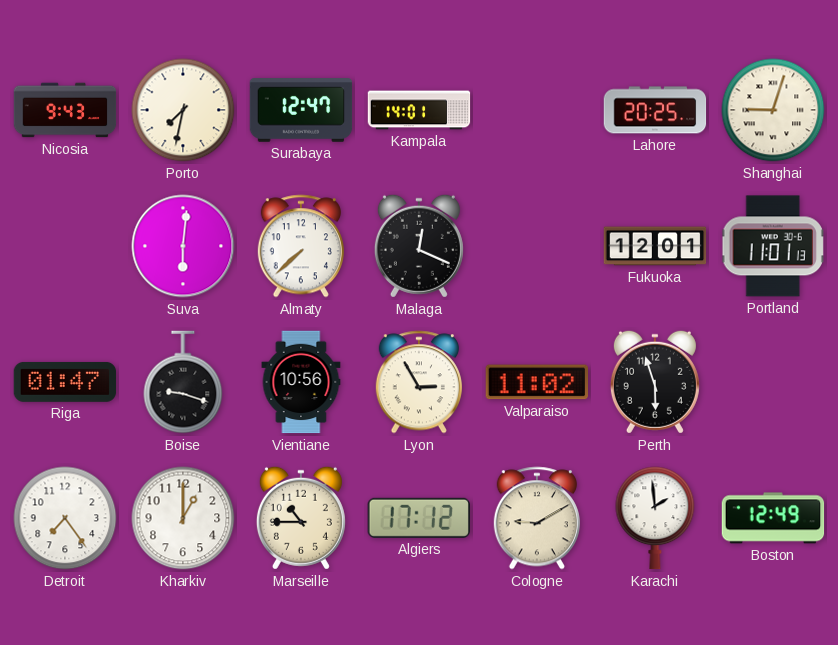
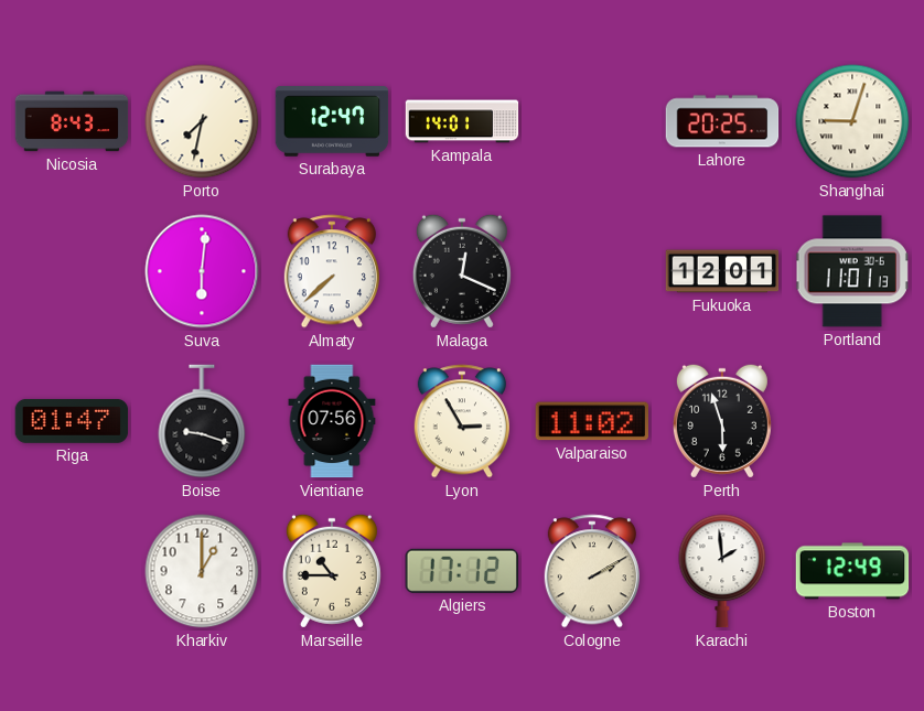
Nicosia: 9:43 -> 8:43 (72, 121)
Vientiane: 10:56 -> 07:56 (332, 421)
Detroit: 7:24 -> none (65, 518)
Cologne: 9:10 -> 2:10 (592, 571)
